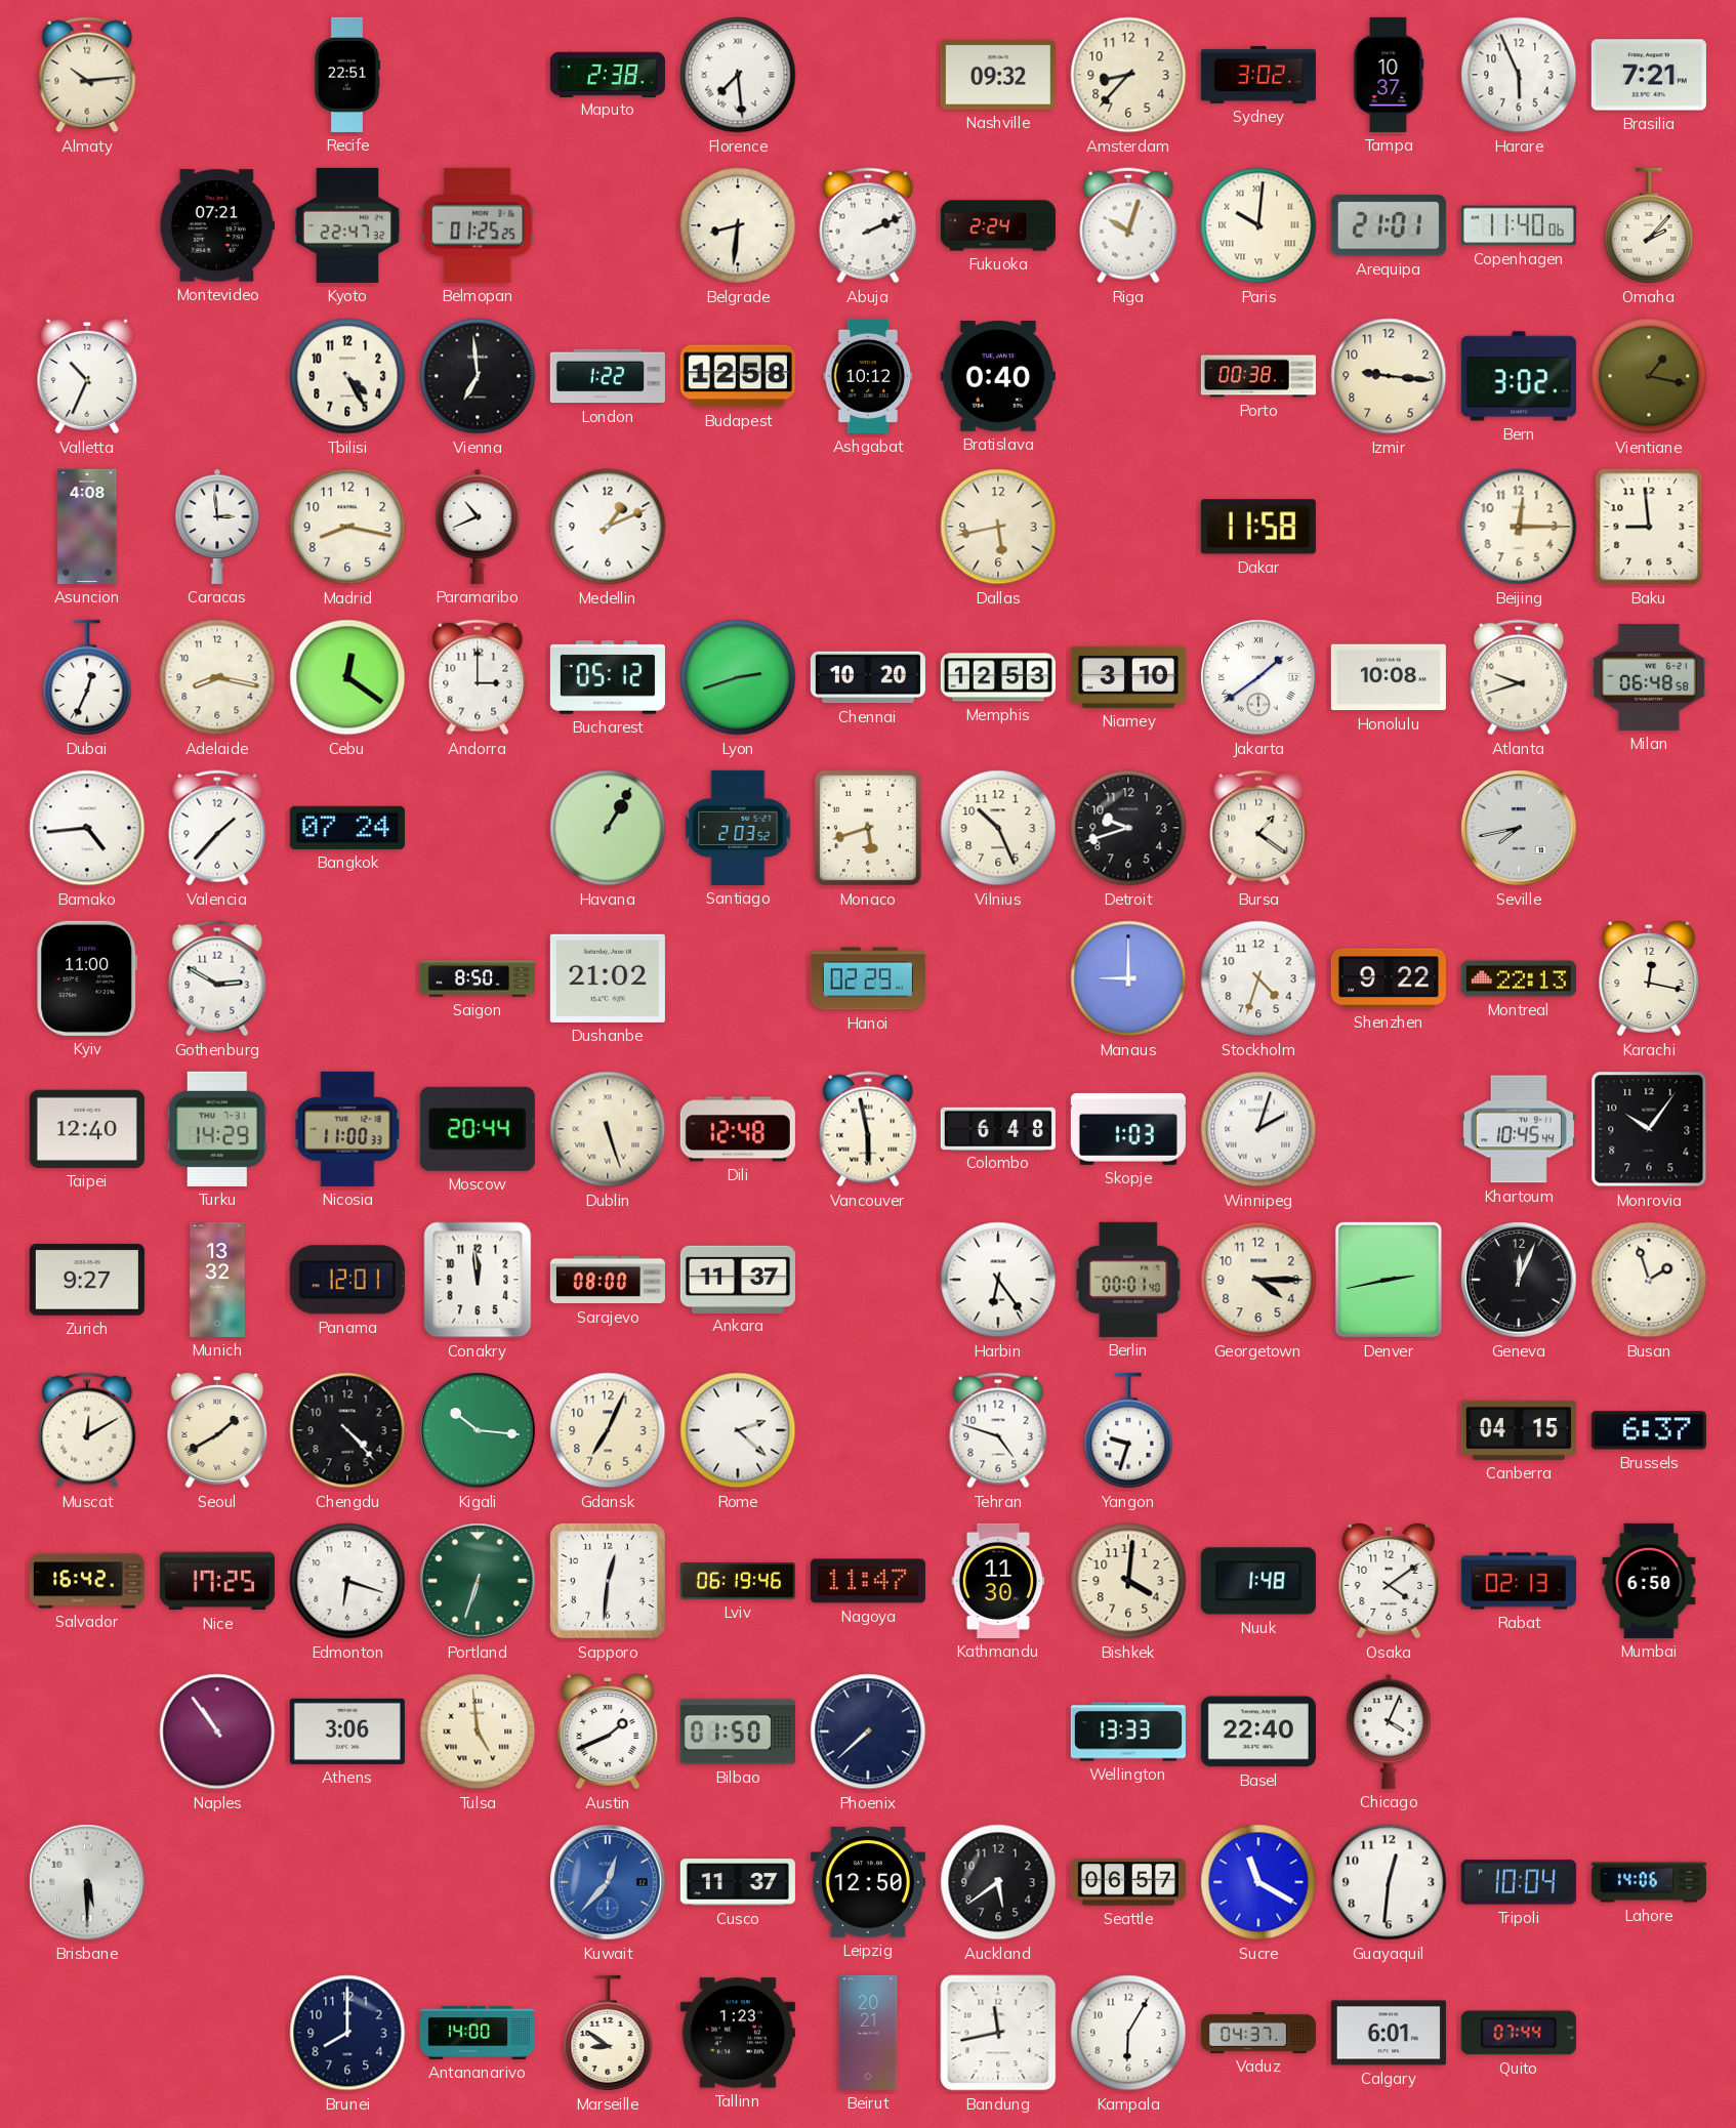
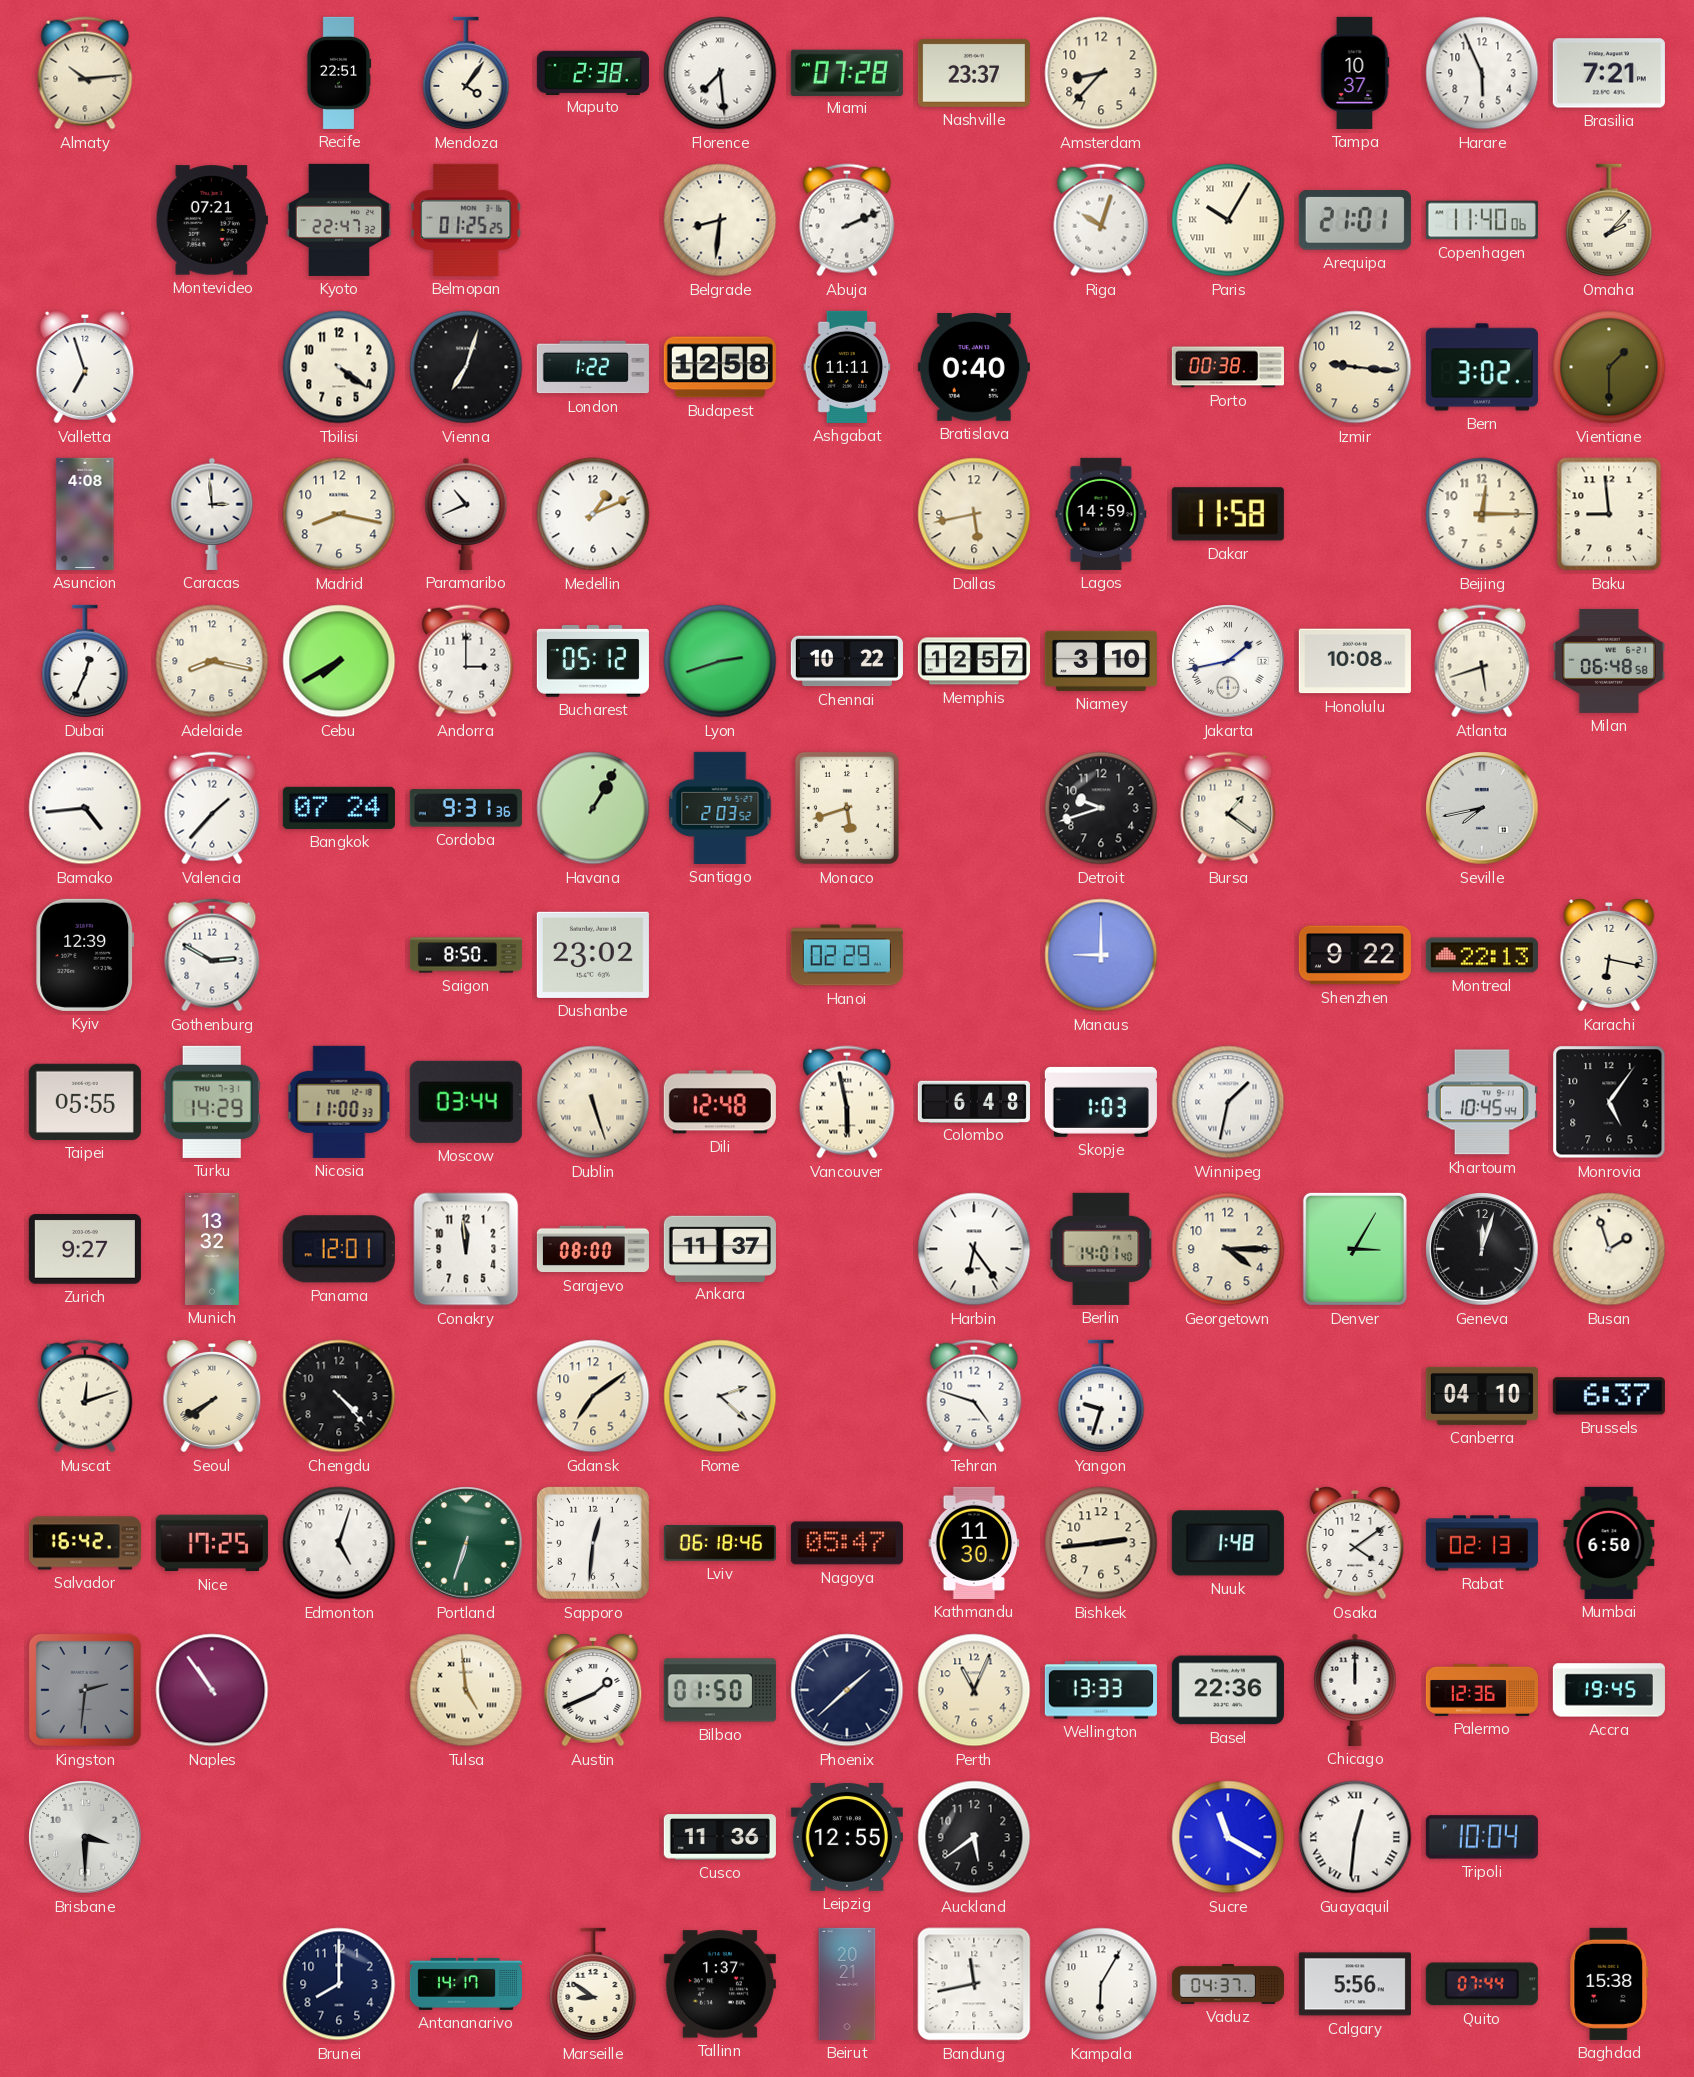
Mendoza: none -> 4:06 (466, 73)
Miami: none -> 07:28 (847, 72)
Nashville: 09:32 -> 23:37 (974, 73)
Sydney: 3:02 -> none (1258, 75)
Fukuoka: 2:24 -> none (998, 225)
Paris: 10:01 -> 10:05 (1228, 220)
Valletta: 10:34 -> 6:57 (85, 368)
Tbilisi: 4:25 -> 4:21 (339, 367)
Vienna: 6:59 -> 7:03 (466, 367)
Ashgabat: 10:12 -> 11:11 (847, 367)
Vientiane: 1:17 -> 1:30 (1609, 367)
Lagos: none -> 14:59 (1101, 514)
Cebu: 12:21 -> 7:40 (339, 661)
Chennai: 10:20 -> 10:22 (847, 661)
Memphis: 12:53 -> 12:57 (974, 661)
Jakarta: 1:39 -> 1:43 (1228, 661)
Atlanta: 9:42 -> 5:42 (1482, 661)
Cordoba: none -> 9:31 (466, 808)
Vilnius: 10:26 -> none (998, 828)
Kyiv: 11:00 -> 12:39 (85, 955)
Dushanbe: 21:02 -> 23:02 (593, 955)
Stockholm: 4:33 -> none (1258, 978)
Karachi: 12:17 -> 6:17 (1609, 956)
Taipei: 12:40 -> 05:55 (85, 1102)
Moscow: 20:44 -> 03:44 (466, 1102)
Winnipeg: 2:03 -> 1:32 (1228, 1102)
Monrovia: 10:06 -> 5:06 (1609, 1102)
Berlin: 00:01 -> 14:01 (1101, 1249)
Denver: 2:43 -> 3:05 (1355, 1249)
Geneva: 12:04 -> 12:03 (1482, 1249)
Muscat: 12:10 -> 12:12 (85, 1396)
Seoul: 1:40 -> 7:40 (212, 1397)
Kigali: 10:16 -> none (478, 1430)
Gdansk: 7:04 -> 7:09 (593, 1396)
Canberra: 04:15 -> 04:10 (1482, 1396)
Edmonton: 6:18 -> 5:03 (339, 1543)
Lviv: 06:19 -> 06:18 (720, 1544)
Nagoya: 11:47 -> 05:47 (847, 1543)
Bishkek: 4:01 -> 2:44 (1101, 1543)
Kingston: none -> 2:31 (85, 1690)
Athens: 3:06 -> none (347, 1731)
Phoenix: 7:38 -> 1:38 (847, 1690)
Perth: none -> 11:04 (974, 1690)
Basel: 22:40 -> 22:36 (1228, 1690)
Chicago: 4:04 -> 12:00 (1355, 1690)
Palermo: none -> 12:36 (1482, 1690)
Accra: none -> 19:45 (1609, 1690)
Brisbane: 5:30 -> 3:30 (85, 1837)
Kuwait: 12:37 -> none (608, 1882)
Cusco: 11:37 -> 11:36 (720, 1837)
Leipzig: 12:50 -> 12:55 (847, 1837)
Seattle: 06:57 -> none (1128, 1882)
Guayaquil numerals: Arabic -> Roman (1355, 1837)
Lahore: 14:06 -> none (1649, 1882)
Antananarivo: 14:00 -> 14:17 (466, 1984)
Tallinn: 1:23 -> 1:37 (720, 1984)
Calgary: 6:01 -> 5:56 (1355, 1984)
Baghdad: none -> 15:38 (1609, 1984)
